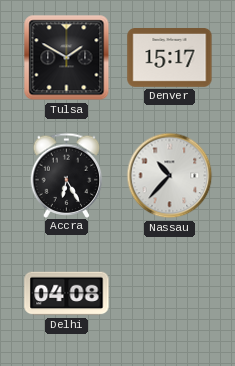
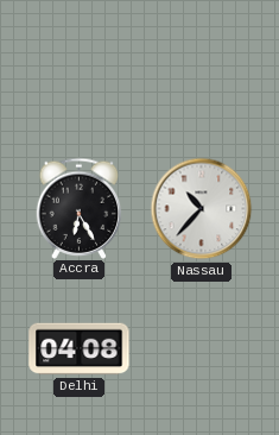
Tulsa: 1:50 -> none (67, 58)
Denver: 15:17 -> none (170, 58)
